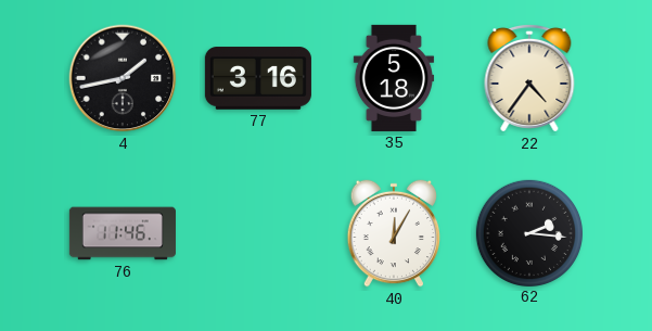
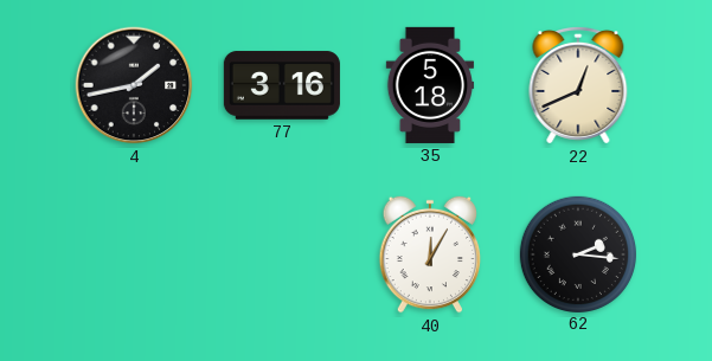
22: 4:36 -> 12:41 (578, 85)
76: 11:46 -> none (123, 233)
